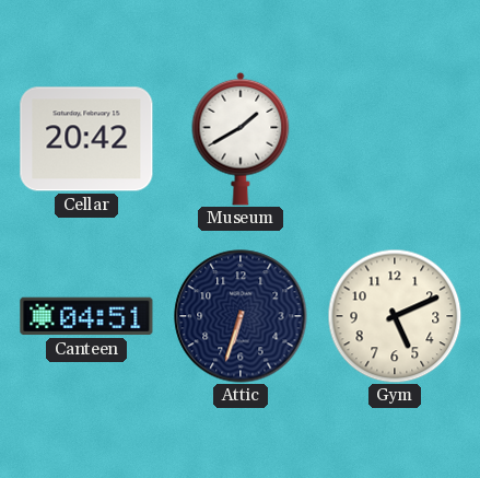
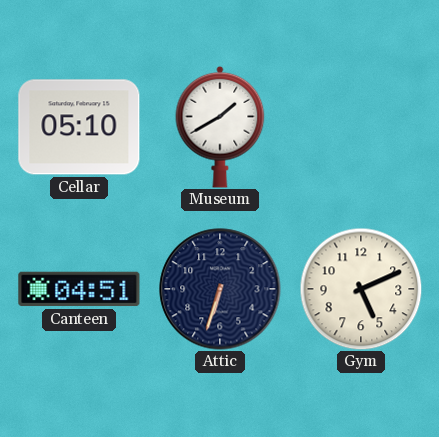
Cellar: 20:42 -> 05:10 (79, 127)
